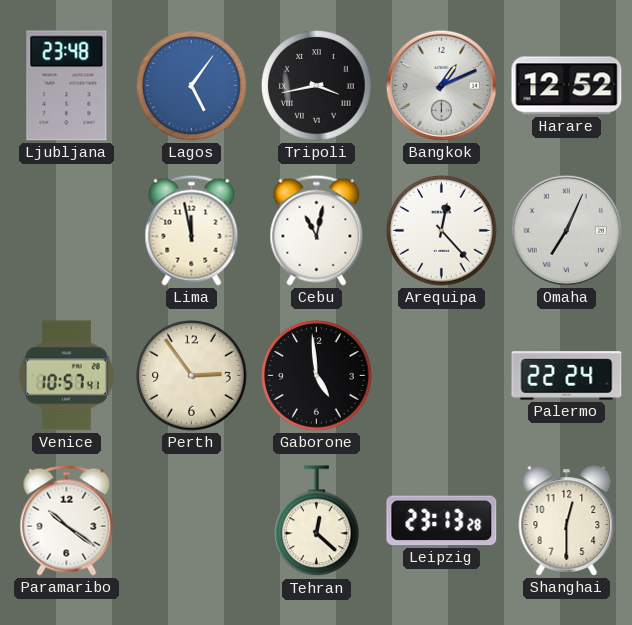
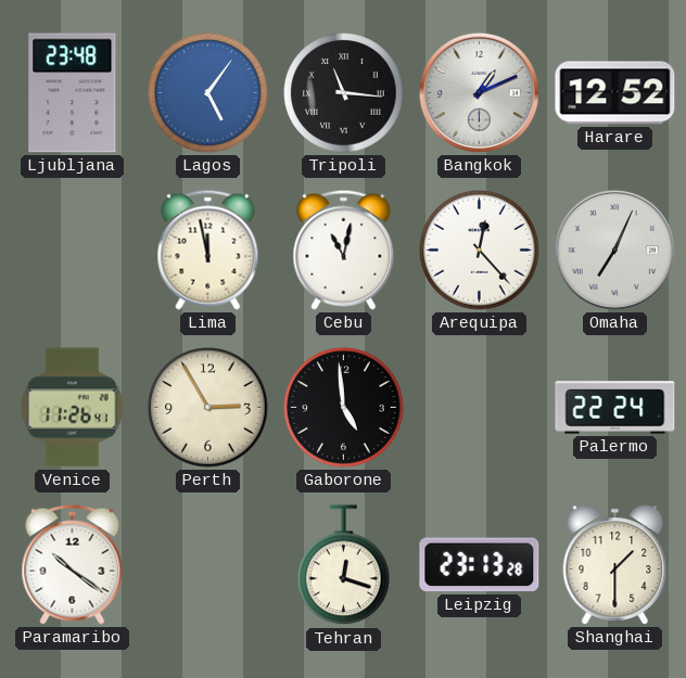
Tripoli: 3:43 -> 11:16 (344, 93)
Venice: 10:57 -> 11:26 (73, 408)
Perth: 2:54 -> 2:55 (208, 408)
Tehran: 12:22 -> 12:18 (344, 565)
Shanghai: 12:30 -> 1:30 (615, 565)
